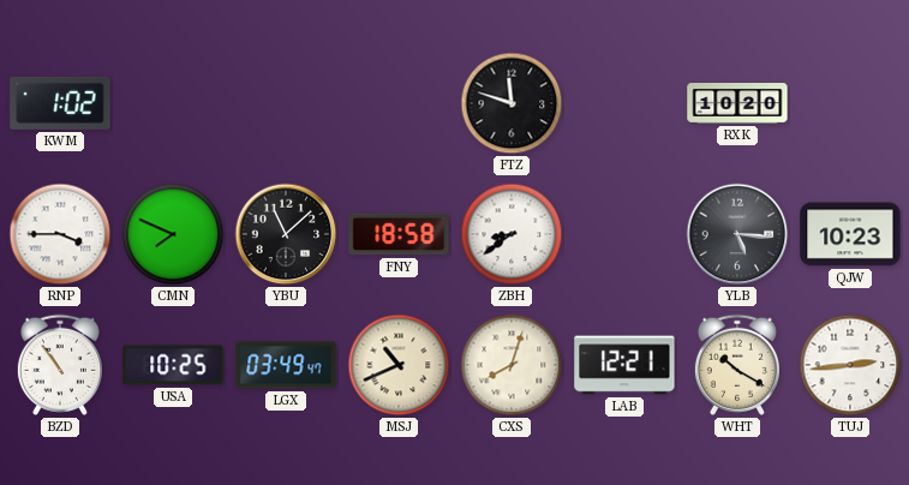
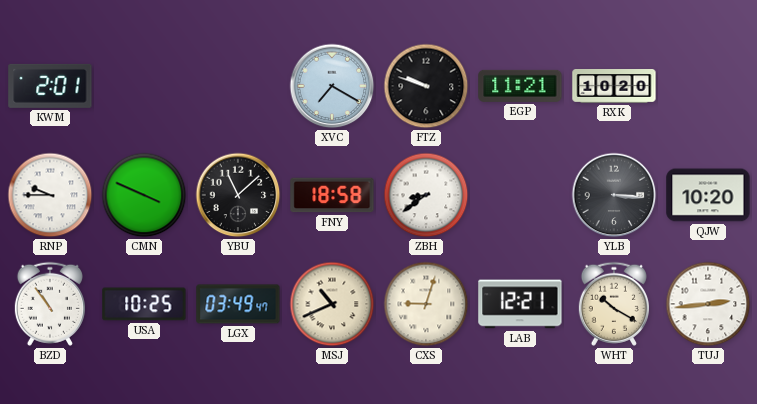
KWM: 1:02 -> 2:01 (50, 86)
XVC: none -> 7:20 (332, 86)
FTZ: 11:48 -> 9:48 (426, 86)
EGP: none -> 11:21 (520, 86)
RNP: 3:45 -> 9:45 (50, 195)
CMN: 7:49 -> 3:49 (144, 195)
YLB: 5:16 -> 3:16 (614, 195)
QJW: 10:23 -> 10:20 (708, 195)
CXS: 8:03 -> 9:03 (426, 304)
